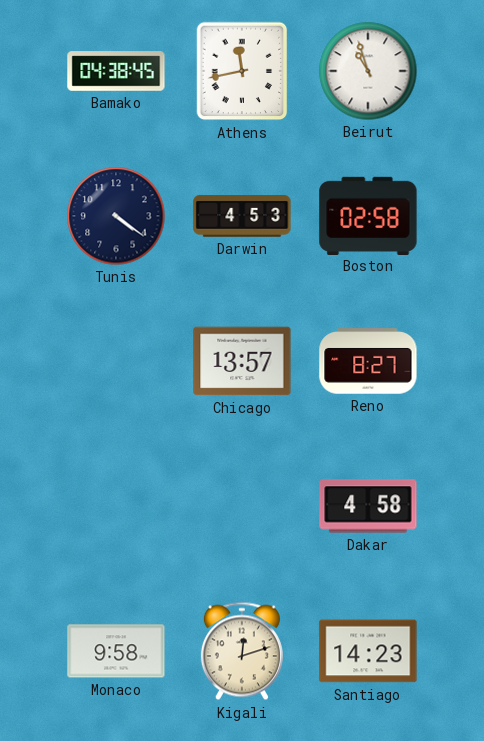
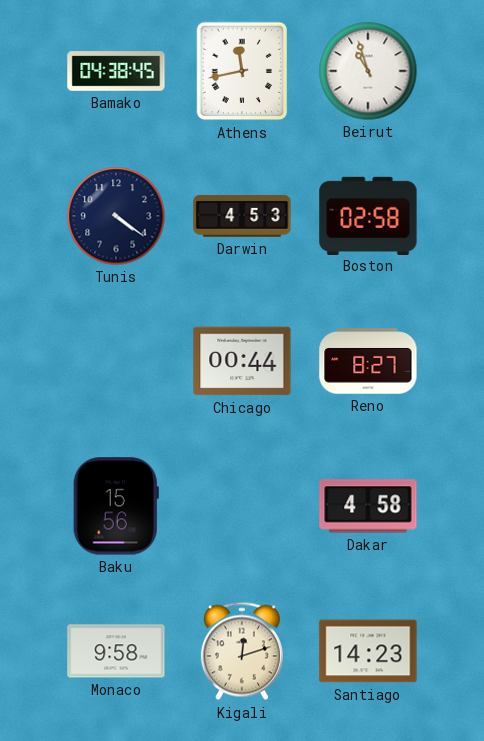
Chicago: 13:57 -> 00:44 (242, 361)
Baku: none -> 15:56 (116, 506)
